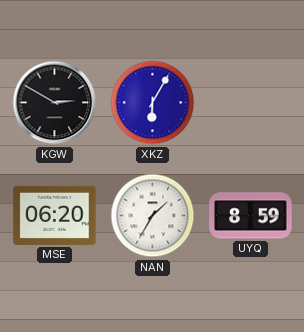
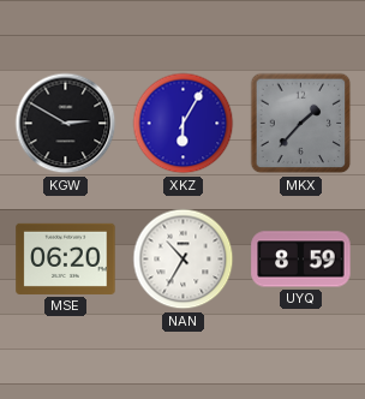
MKX: none -> 1:37 (301, 124)
NAN: 1:35 -> 10:35 (184, 260)
